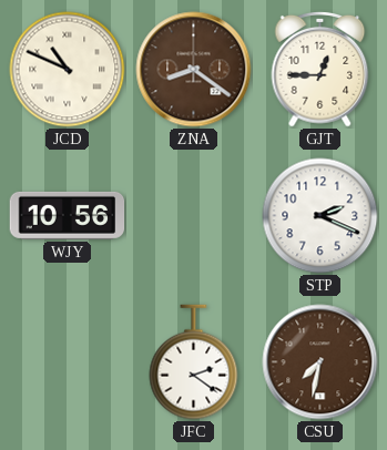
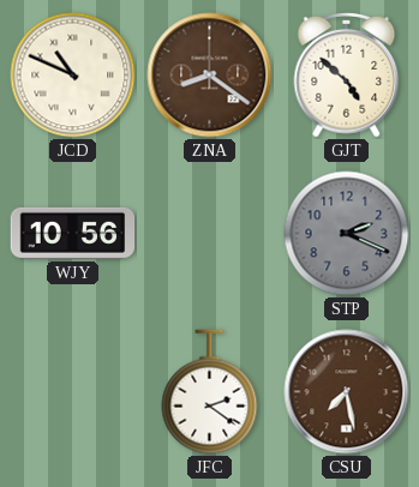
GJT: 12:45 -> 4:52 (347, 74)
STP dial: white -> grey (347, 234)
CSU: 7:32 -> 7:28 (347, 392)
